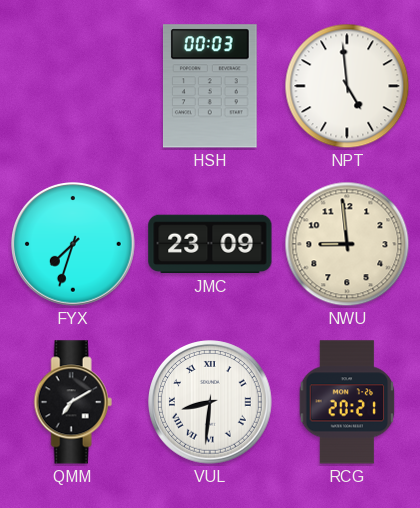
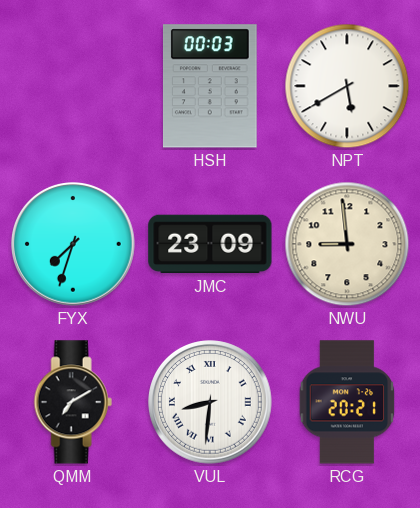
NPT: 4:59 -> 5:40 (347, 86)
